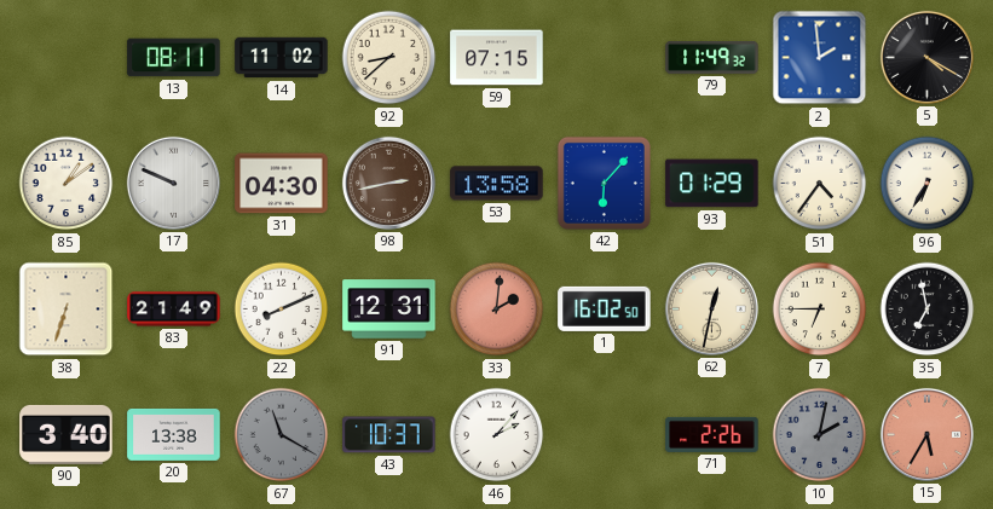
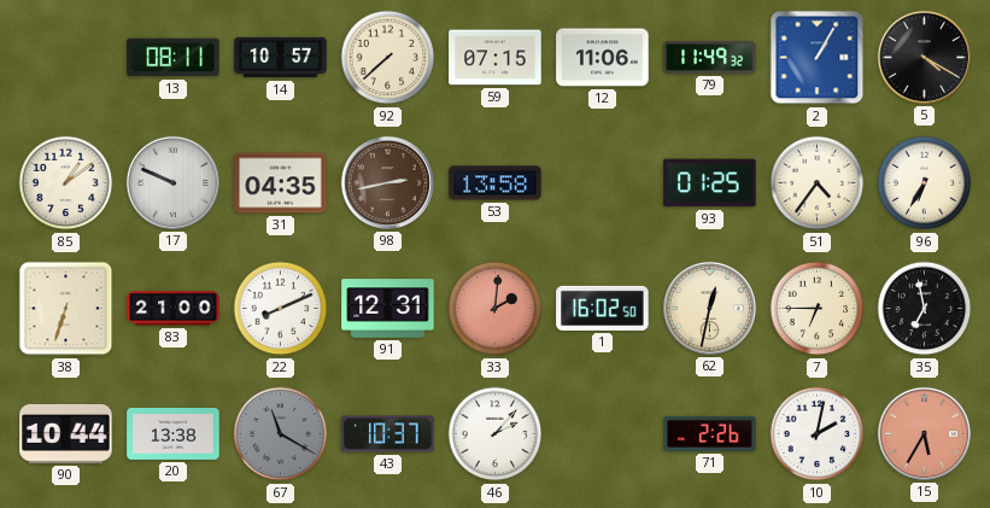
14: 11:02 -> 10:57 (281, 58)
92: 8:38 -> 7:38 (388, 58)
12: none -> 11:06 (603, 58)
2: 1:59 -> 1:05 (818, 58)
31: 04:30 -> 04:35 (281, 183)
42: 6:07 -> none (604, 183)
93: 01:29 -> 01:25 (710, 183)
83: 21:49 -> 21:00 (174, 309)
90: 3:40 -> 10:44 (66, 433)
10 dial: grey -> white (818, 434)
